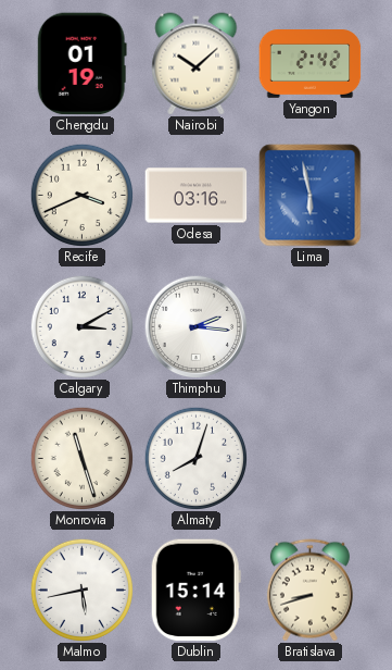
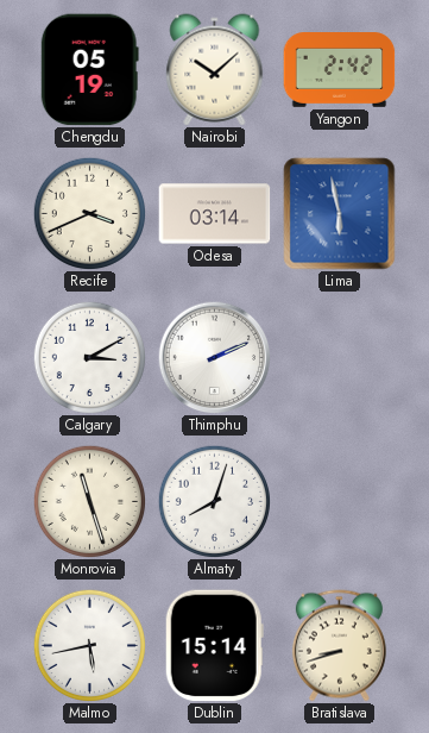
Chengdu: 01:19 -> 05:19 (89, 70)
Odesa: 03:16 -> 03:14 (215, 214)
Thimphu: 2:16 -> 2:11 (214, 357)
